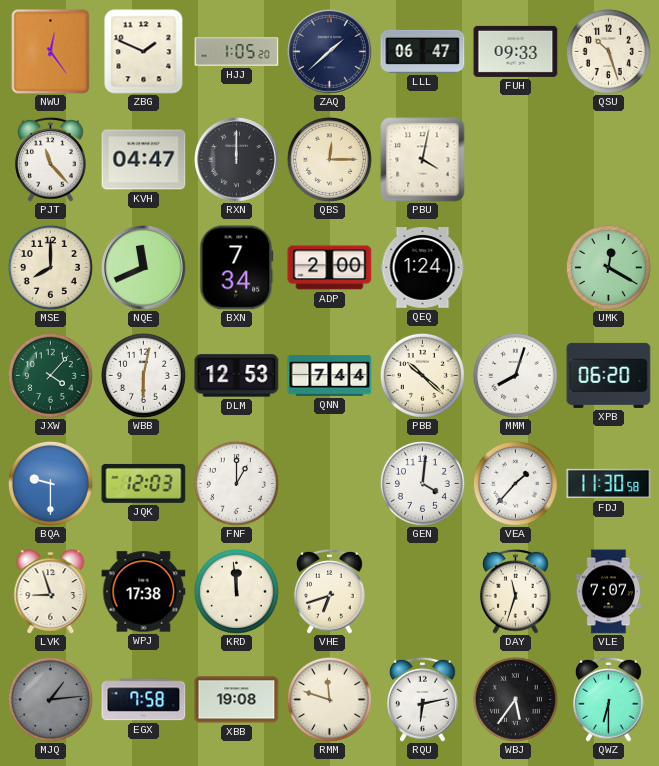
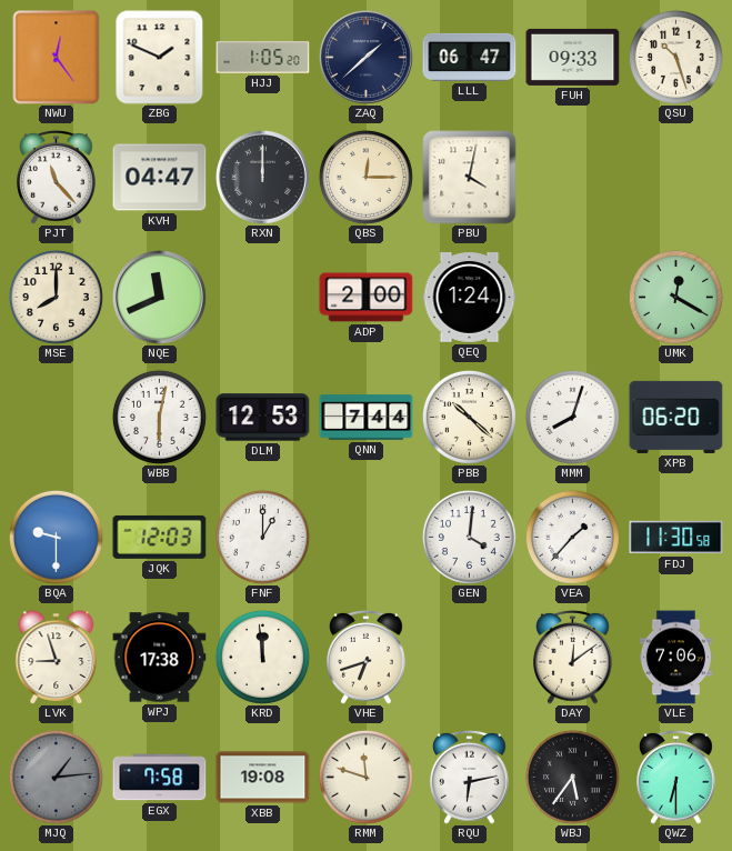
BXN: 7:34 -> none (237, 268)
JXW: 4:07 -> none (50, 375)
DAY: 11:33 -> 12:09 (573, 657)
VLE: 7:07 -> 7:06 (675, 658)
